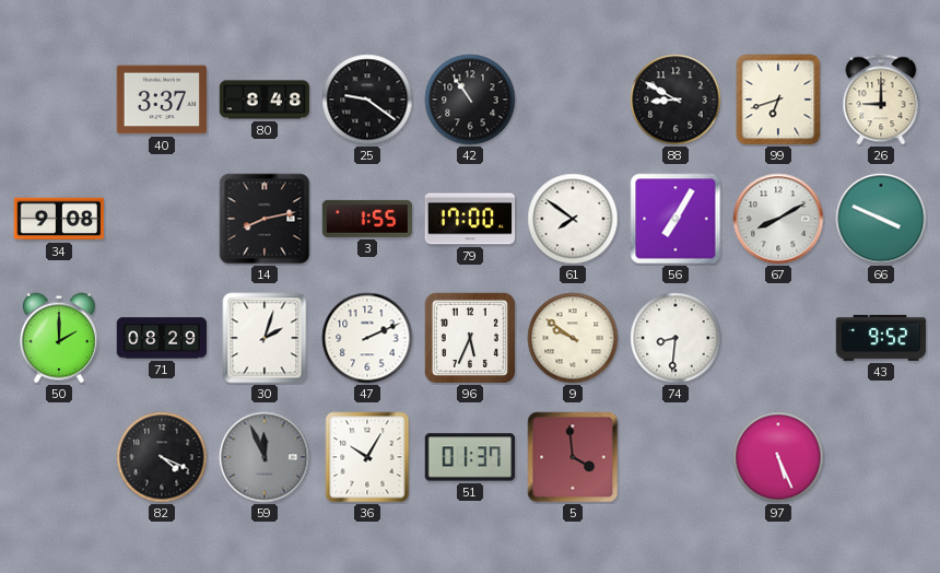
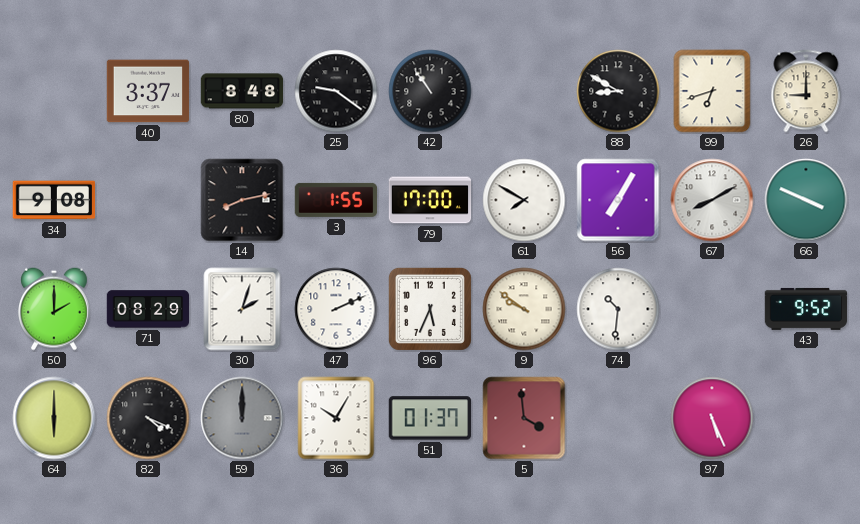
61: 7:51 -> 7:50 (524, 200)
74: 8:31 -> 10:31 (618, 309)
64: none -> 6:00 (54, 418)
59: 11:56 -> 12:00 (242, 418)
